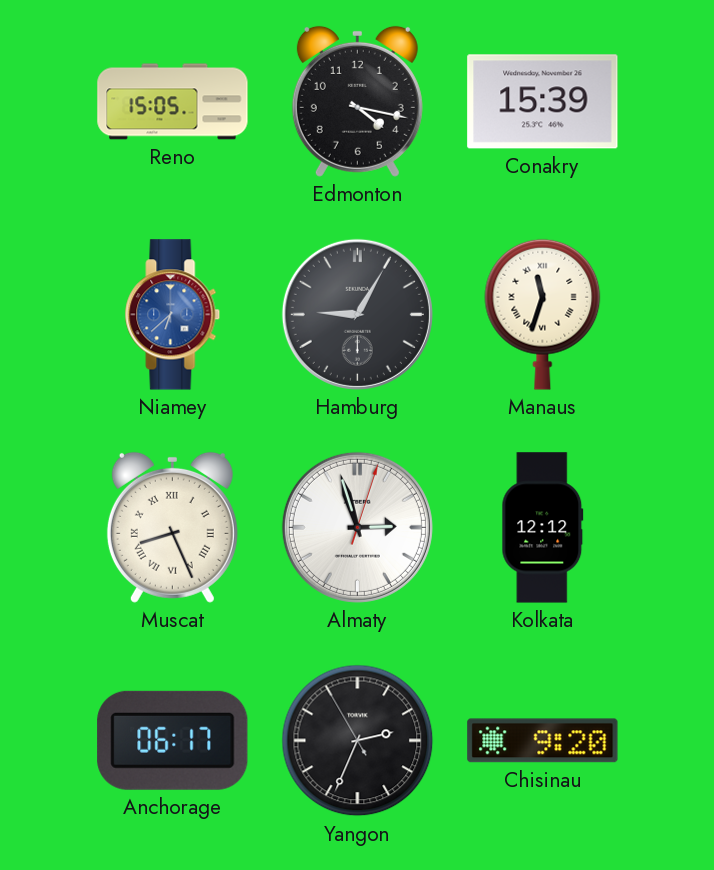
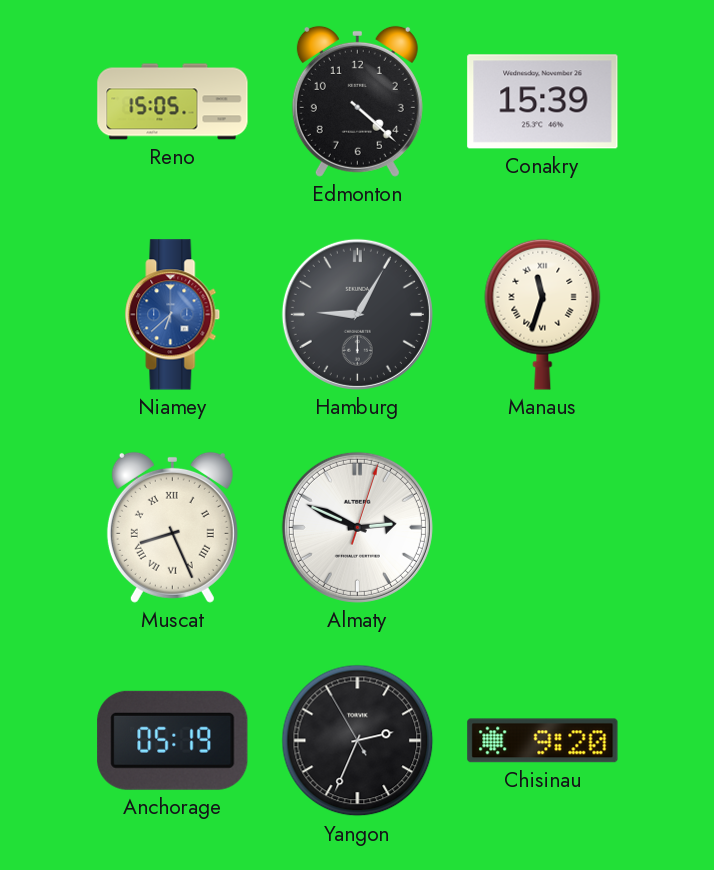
Edmonton: 4:17 -> 4:22 (357, 101)
Almaty: 2:57 -> 2:49 (357, 527)
Kolkata: 12:12 -> none (543, 528)
Anchorage: 06:17 -> 05:19 (173, 740)
